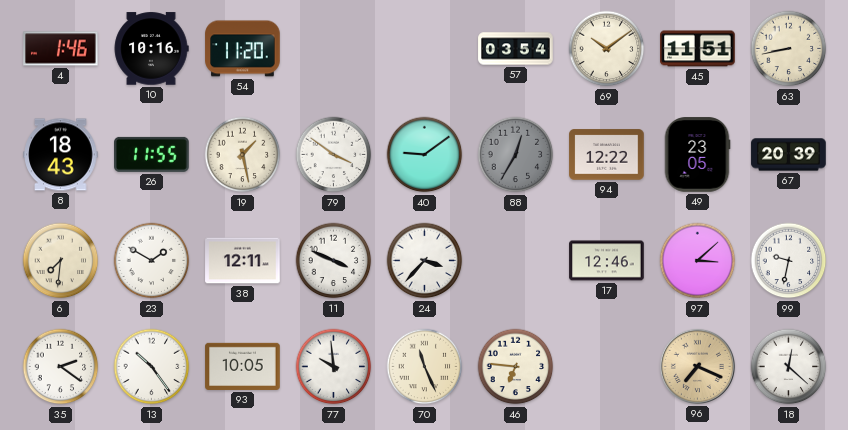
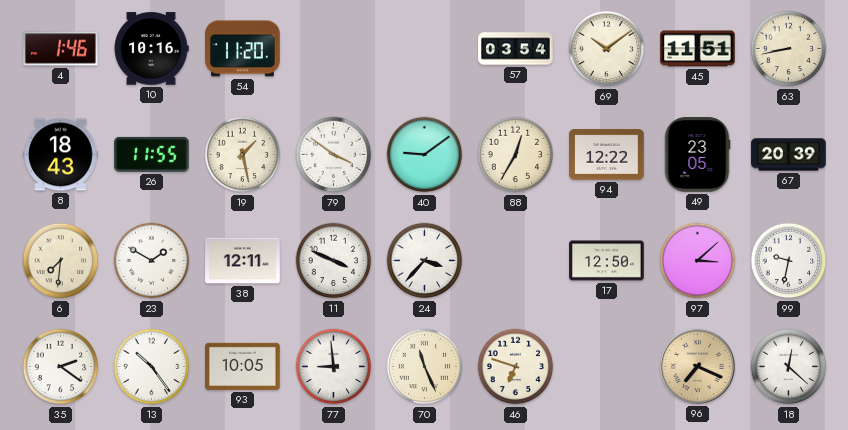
88 dial: grey -> cream (516, 155)
17: 12:46 -> 12:50 (607, 261)
77: 9:59 -> 8:59 (334, 367)
46: 6:46 -> 6:48 (516, 367)
